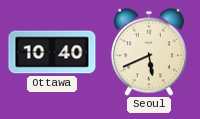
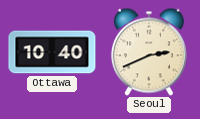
Seoul: 5:41 -> 2:41 (149, 52)
